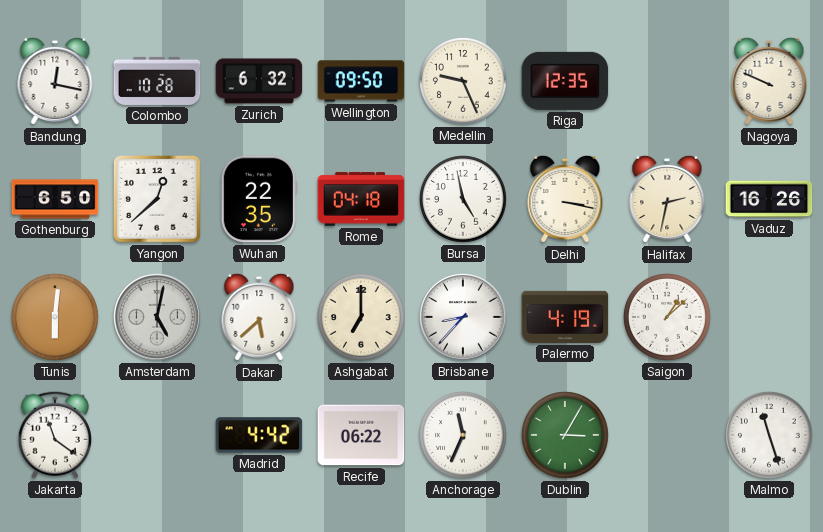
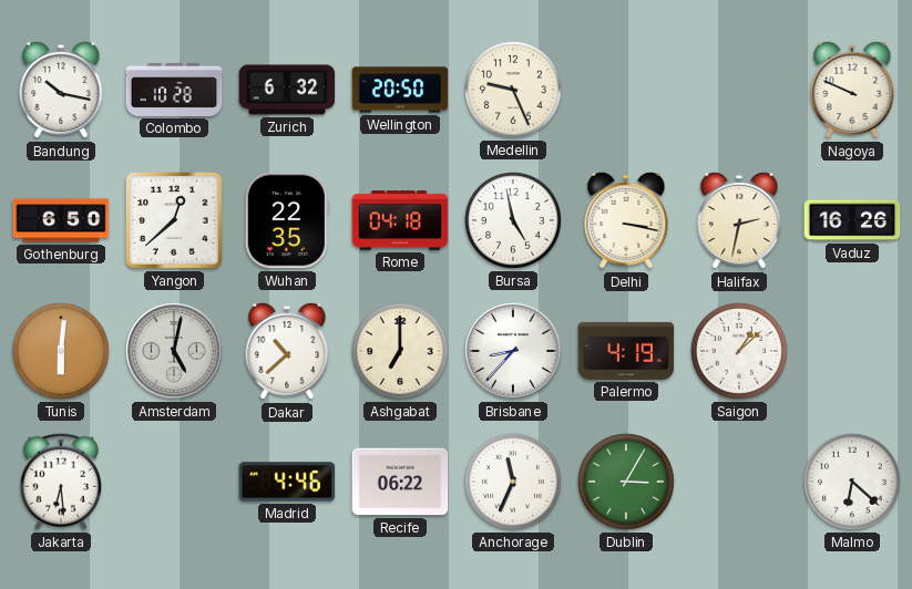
Bandung: 12:17 -> 10:17 (61, 90)
Wellington: 09:50 -> 20:50 (400, 90)
Riga: 12:35 -> none (565, 81)
Dakar: 5:38 -> 10:38 (287, 351)
Jakarta: 11:21 -> 6:29 (61, 482)
Madrid: 4:42 -> 4:46 (287, 482)
Malmo: 11:27 -> 6:22 (852, 482)
